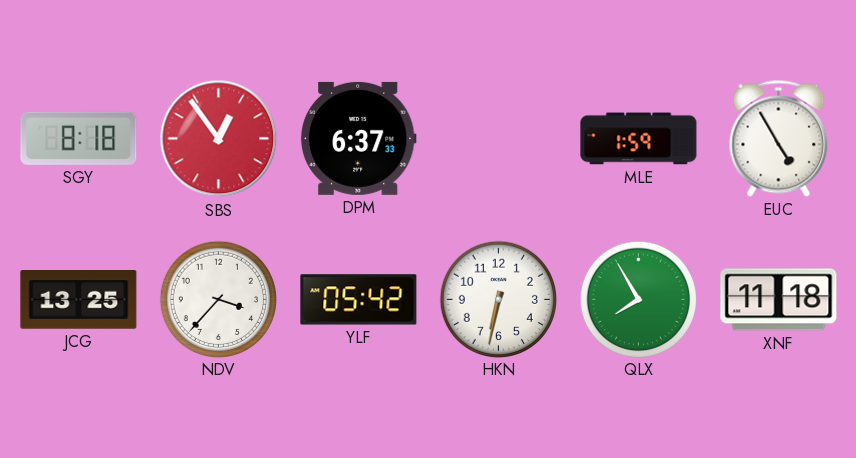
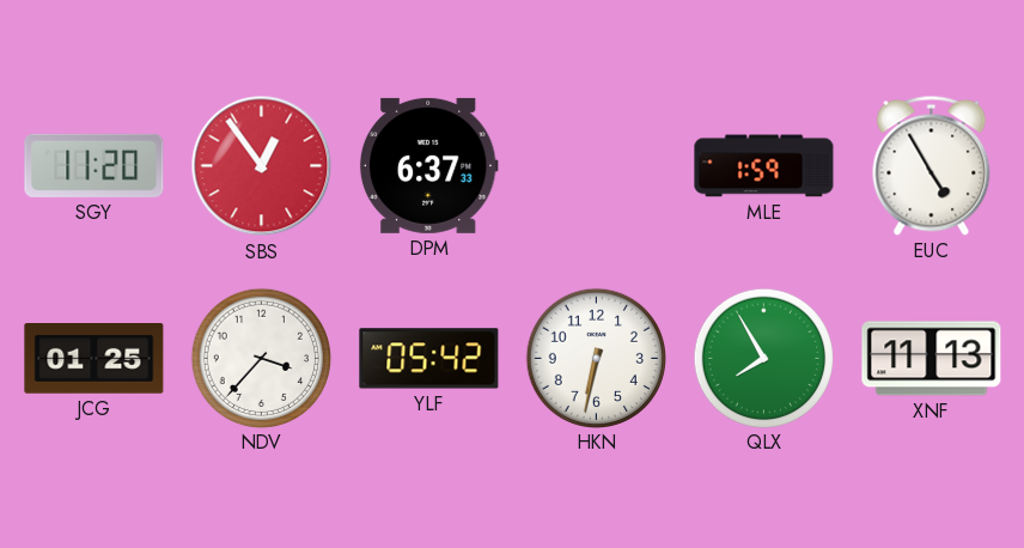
SGY: 8:18 -> 11:20 (95, 165)
JCG: 13:25 -> 01:25 (95, 359)
XNF: 11:18 -> 11:13 (932, 359)
